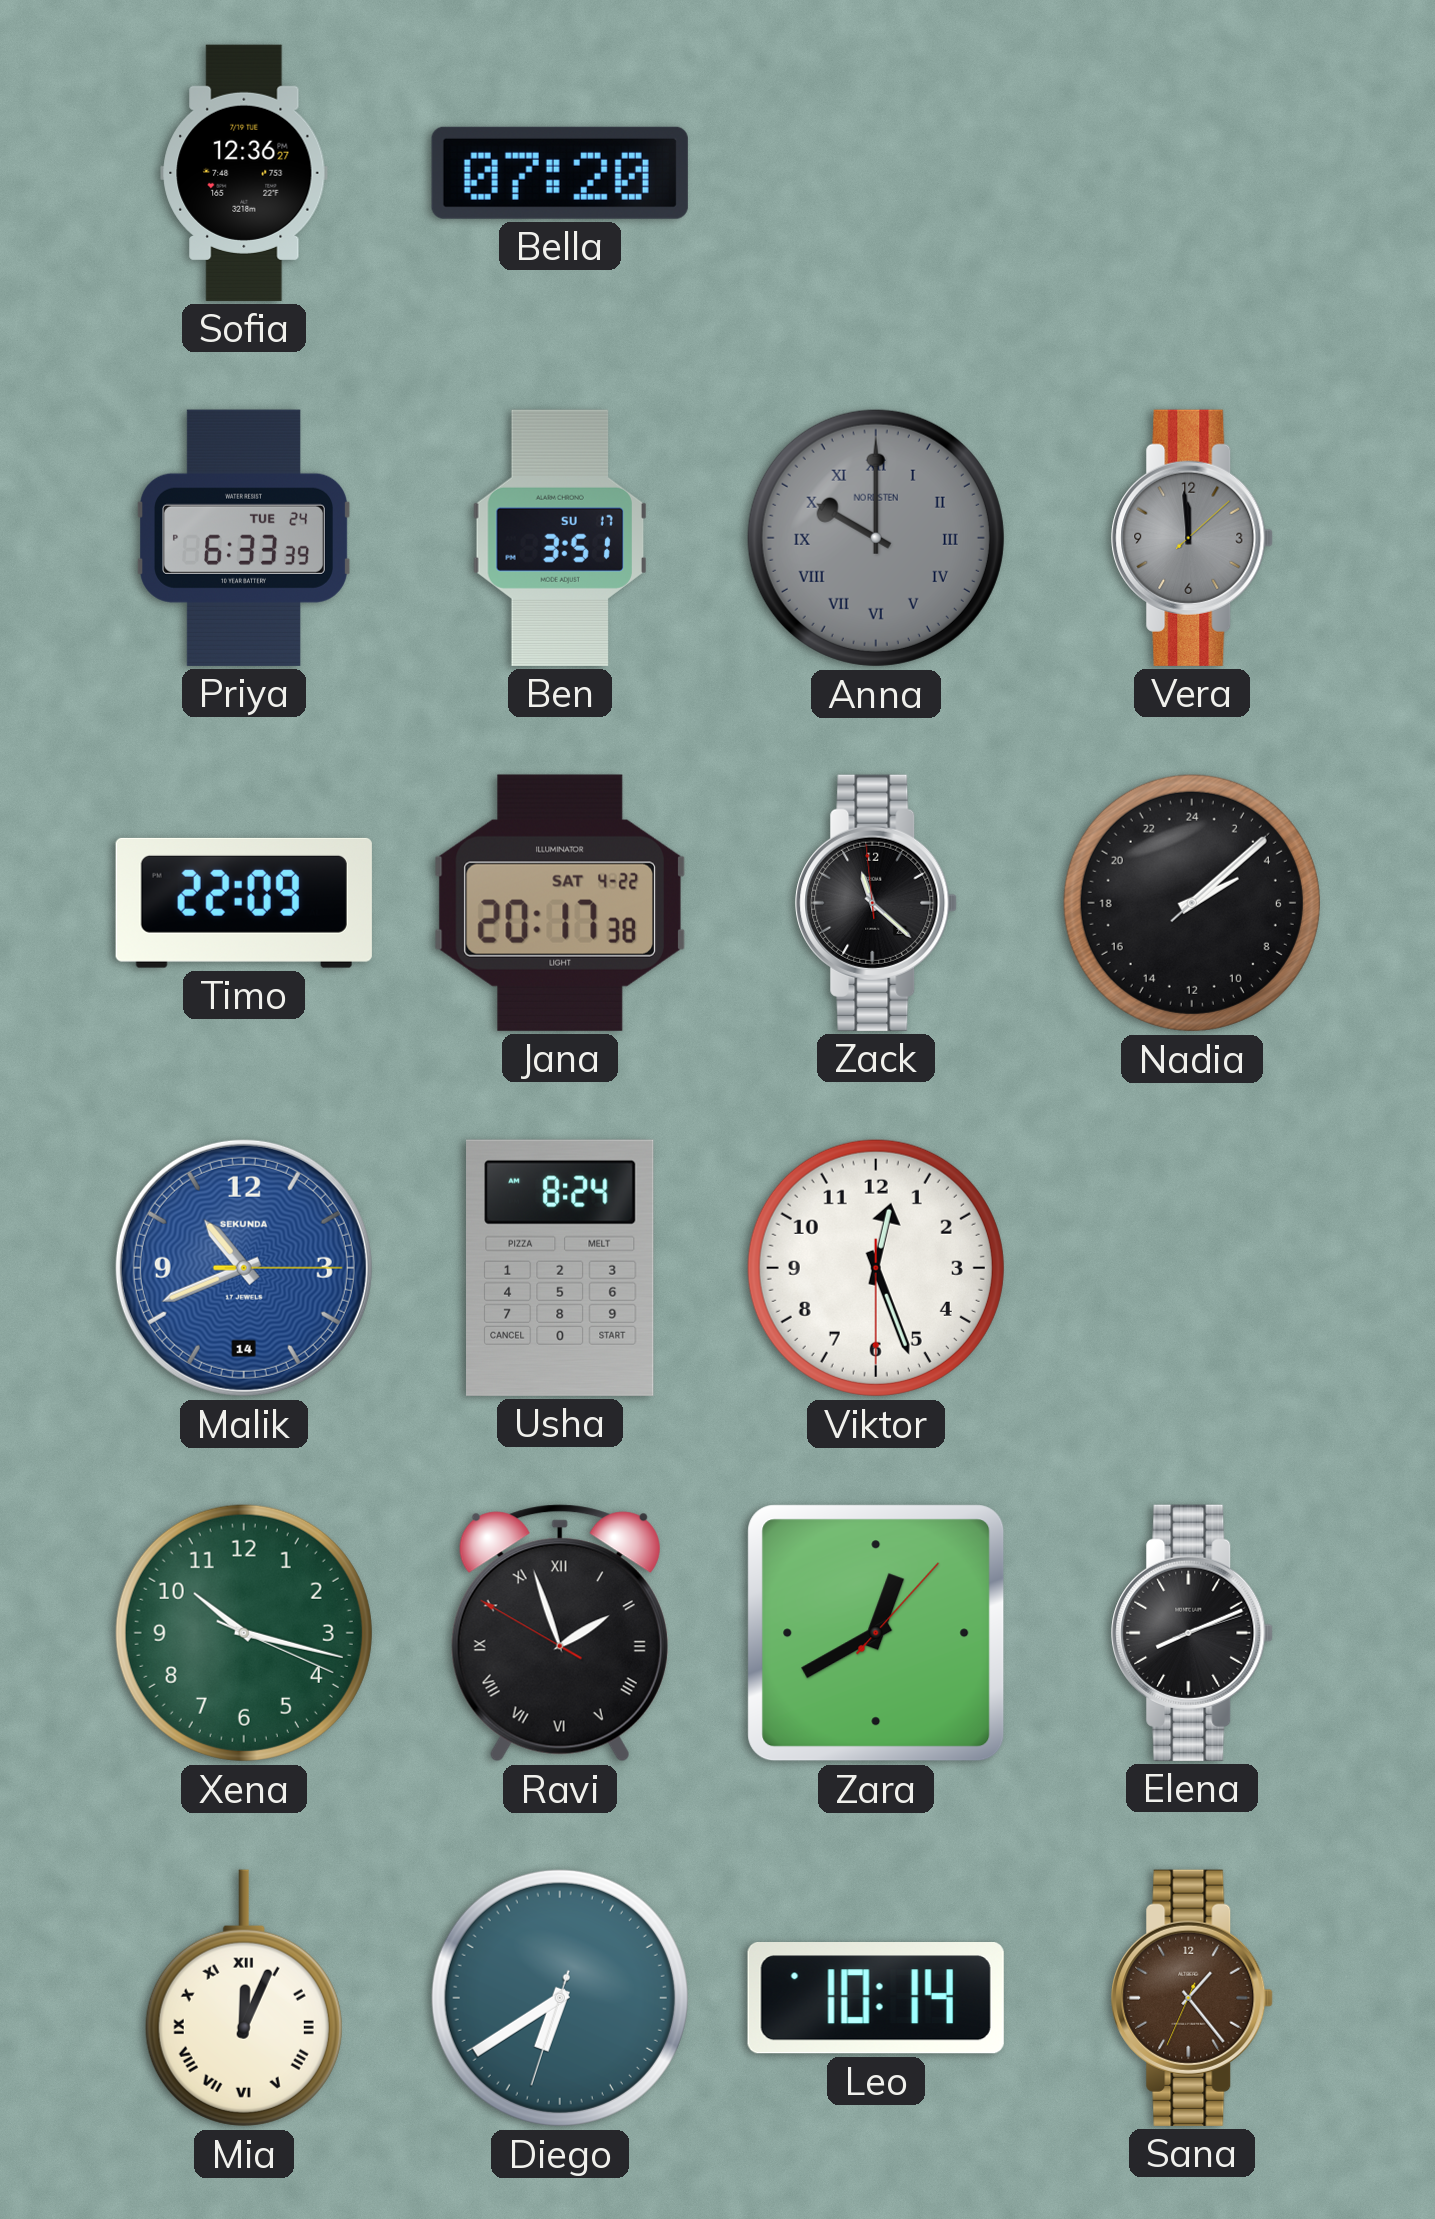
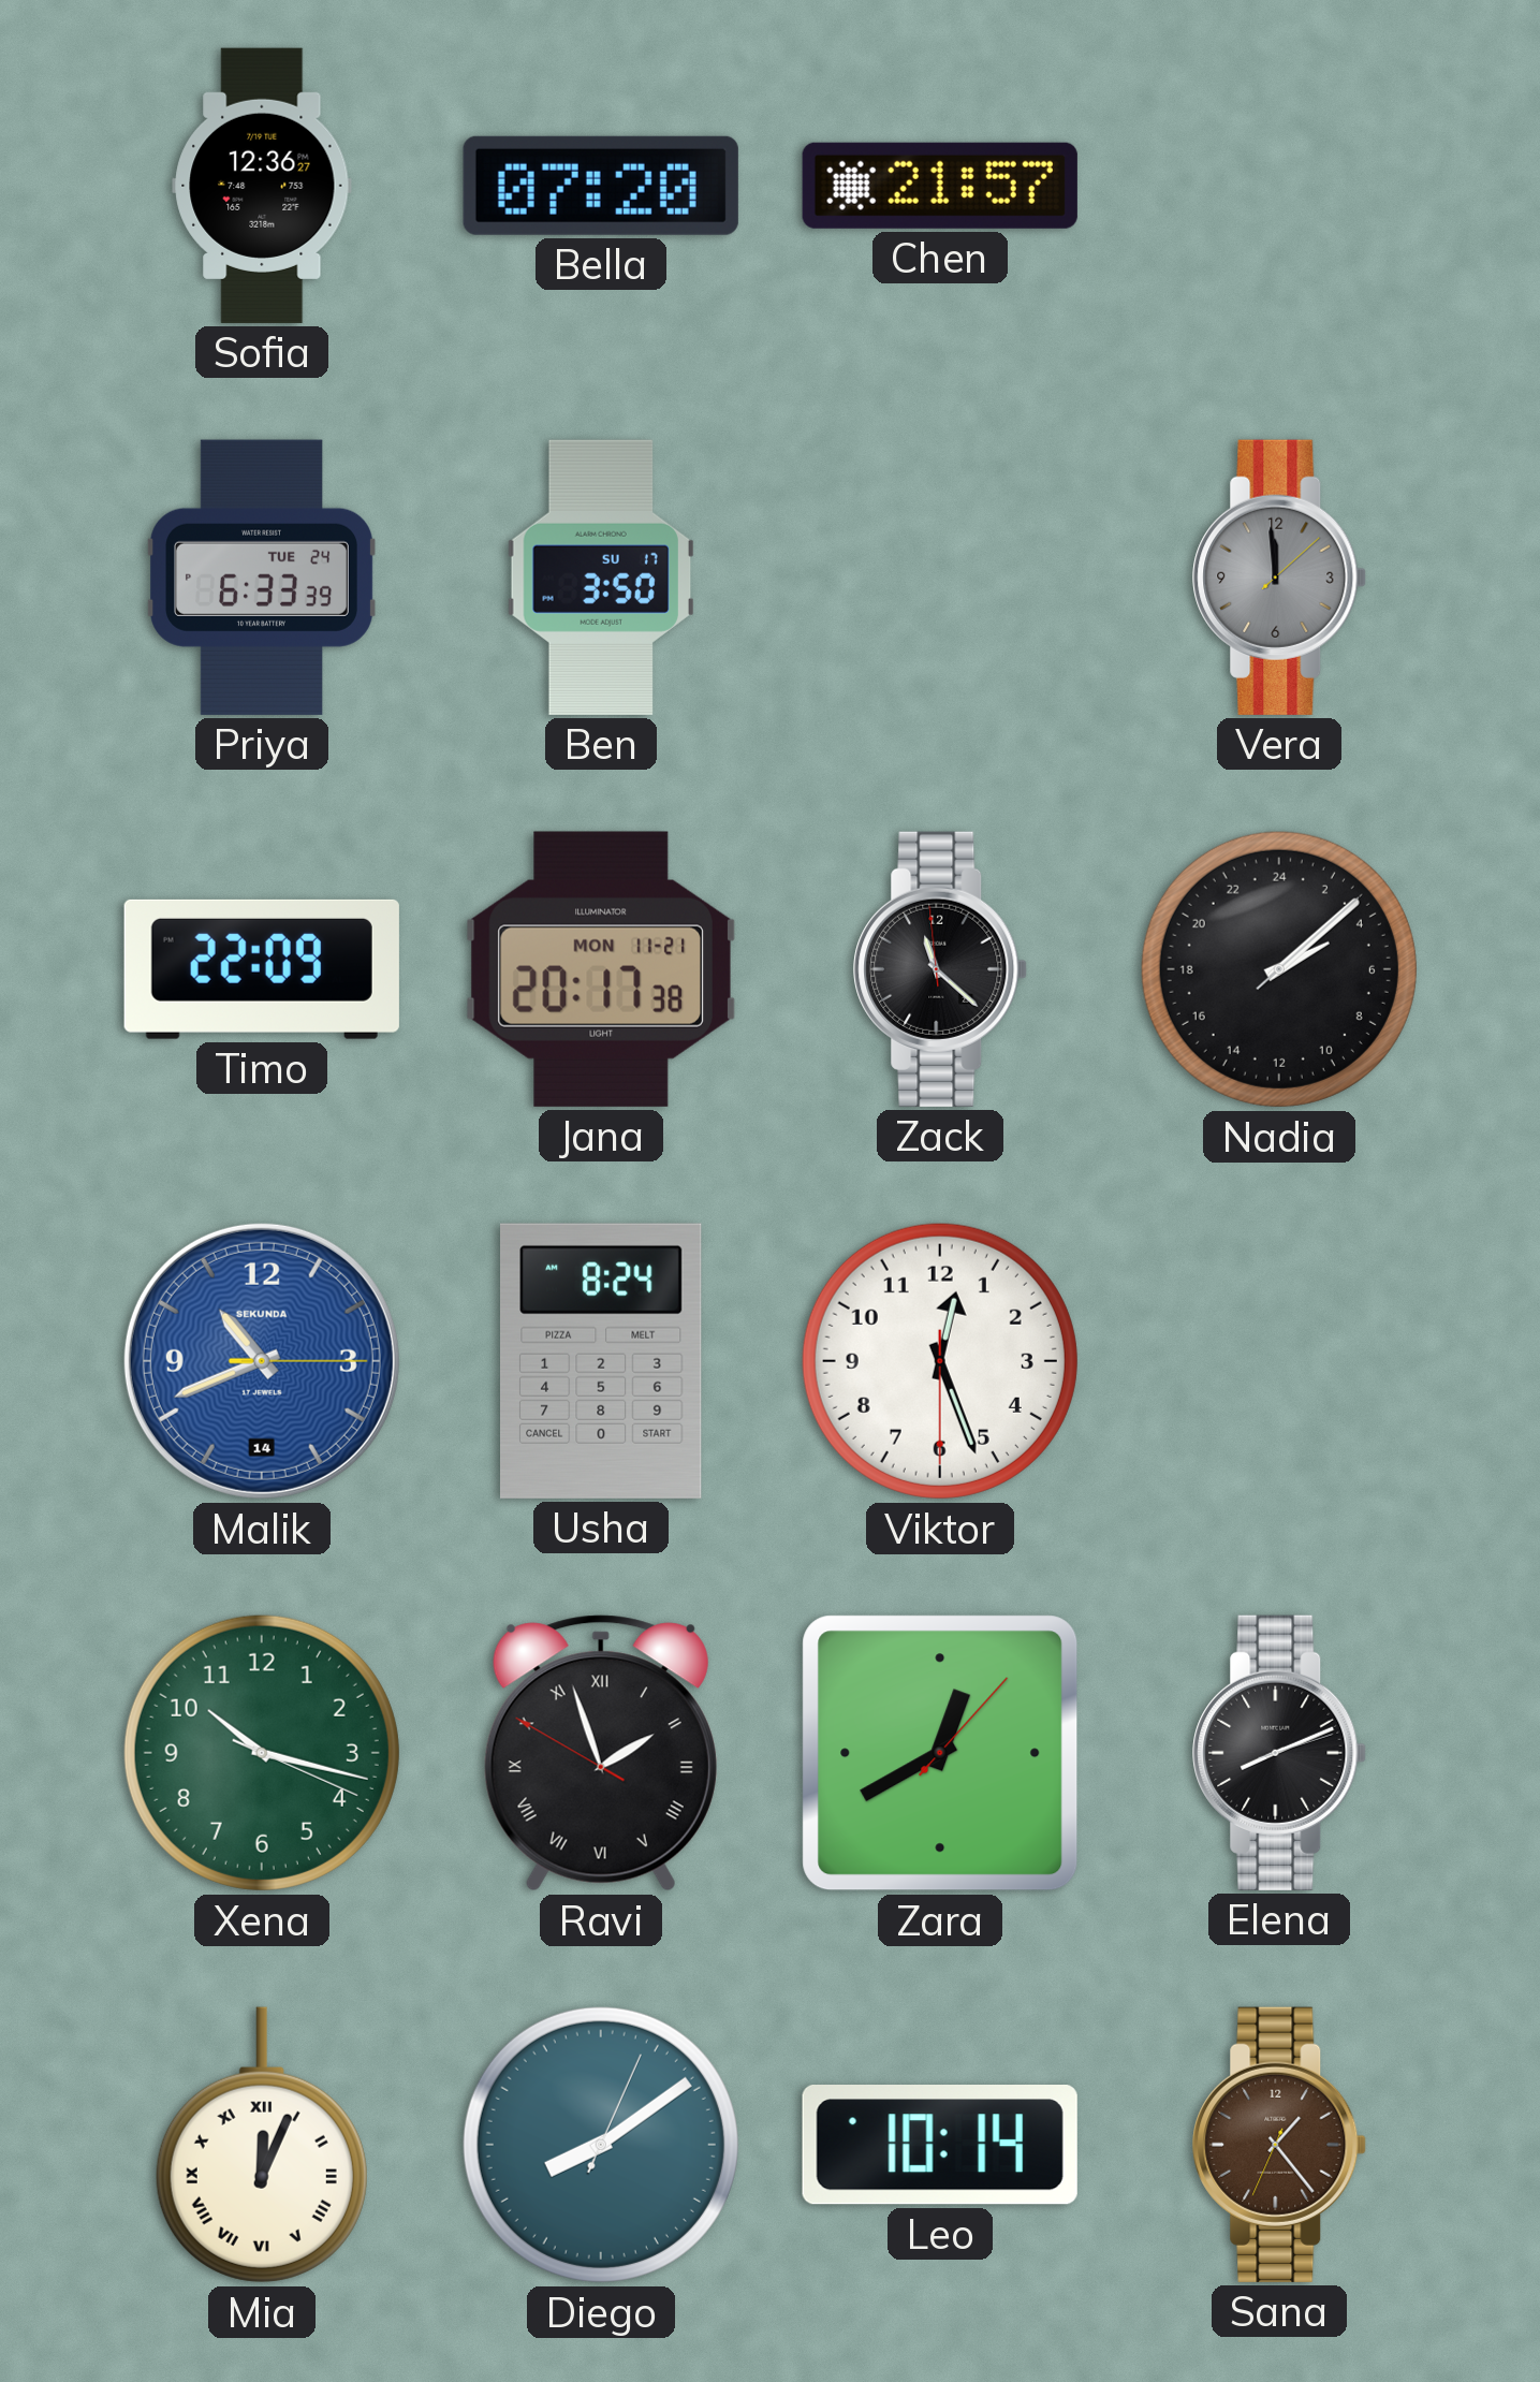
Chen: none -> 21:57 (940, 186)
Ben: 3:51 -> 3:50 (601, 578)
Anna: 10:00 -> none (876, 538)
Jana date: SAT 4-22 -> MON 11-21 (601, 969)
Diego: 6:39 -> 8:09 (601, 2145)
